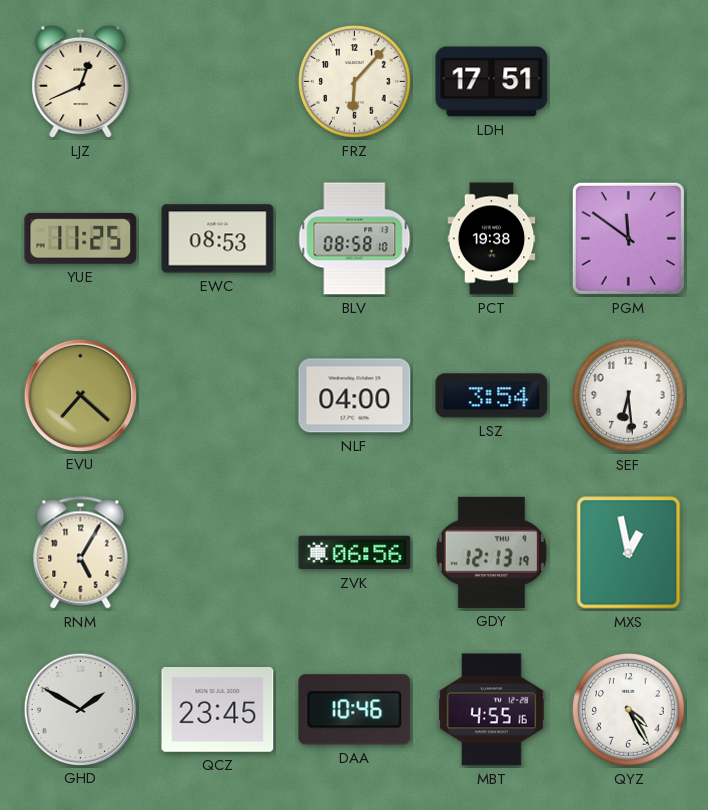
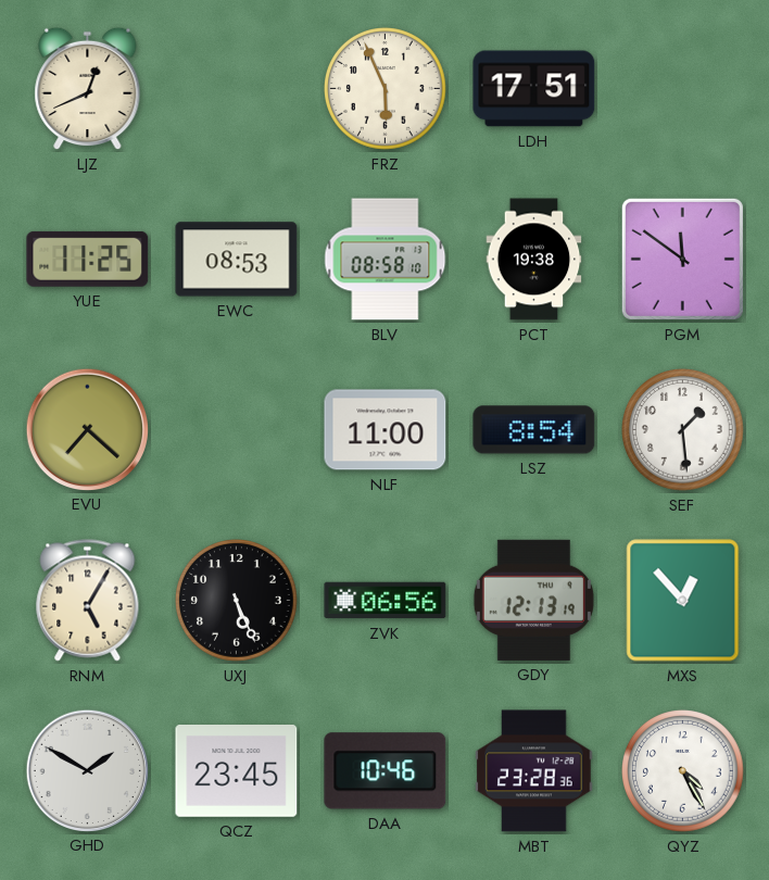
FRZ: 6:07 -> 5:56 (386, 89)
NLF: 04:00 -> 11:00 (386, 430)
LSZ: 3:54 -> 8:54 (534, 430)
SEF: 6:29 -> 1:29 (683, 430)
UXJ: none -> 5:26 (237, 601)
MXS: 12:58 -> 12:53 (683, 601)
MBT: 4:55 -> 23:28 (534, 771)
